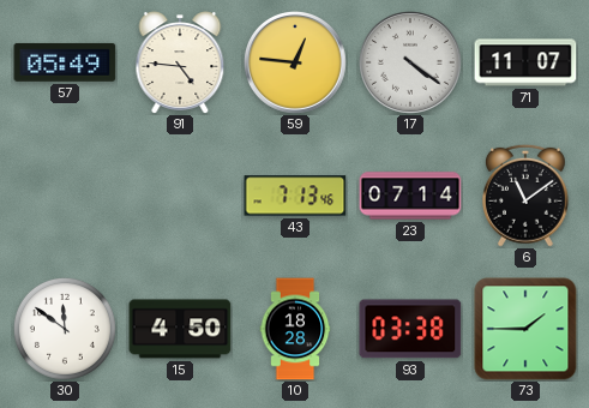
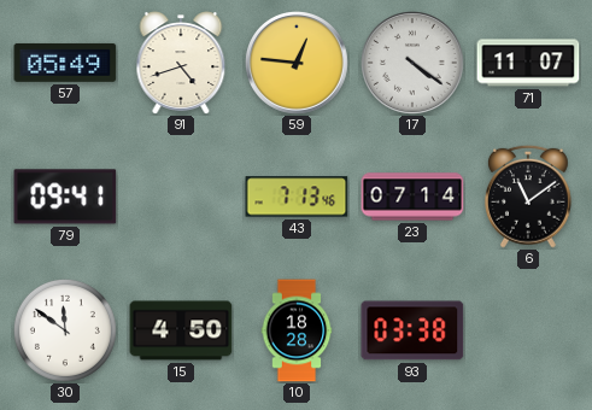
91: 4:46 -> 4:42 (181, 63)
79: none -> 09:41 (65, 197)
73: 1:45 -> none (525, 329)
